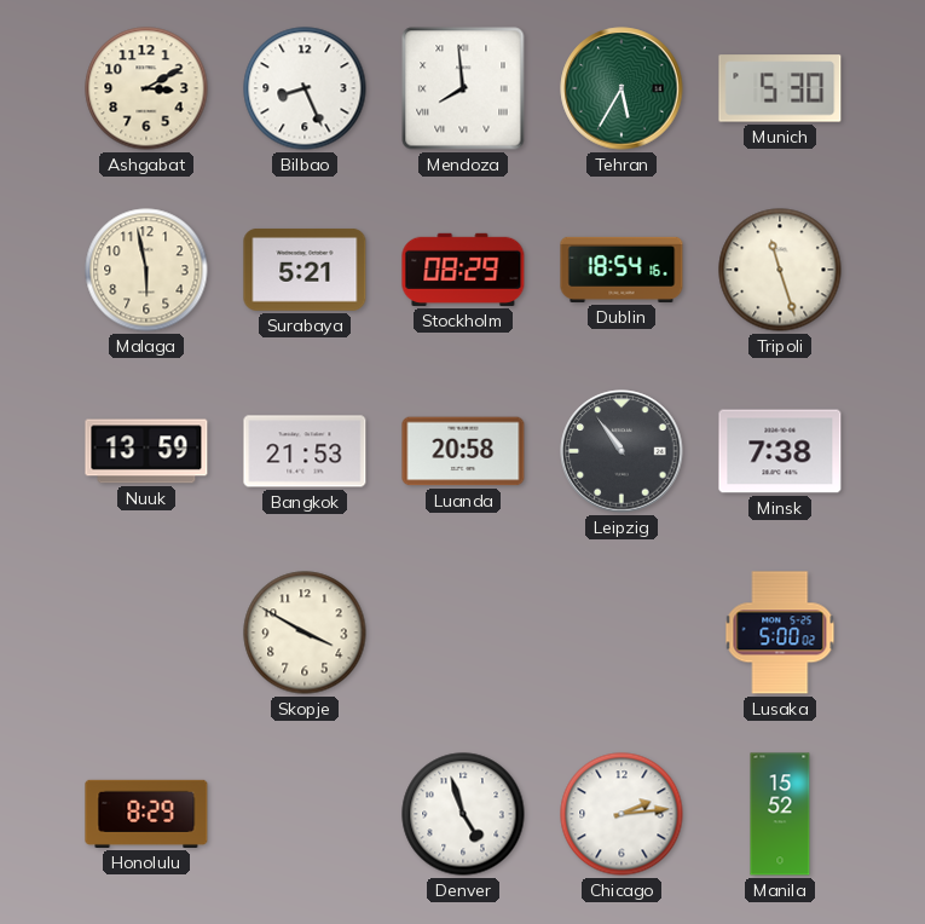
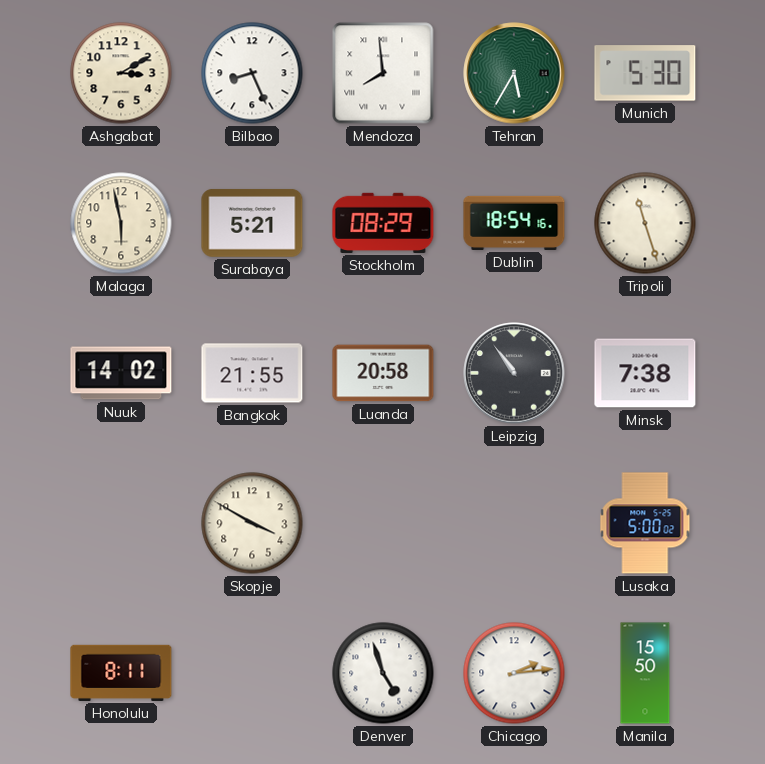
Nuuk: 13:59 -> 14:02 (121, 373)
Bangkok: 21:53 -> 21:55 (252, 373)
Honolulu: 8:29 -> 8:11 (121, 673)
Manila: 15:52 -> 15:50 (645, 673)
